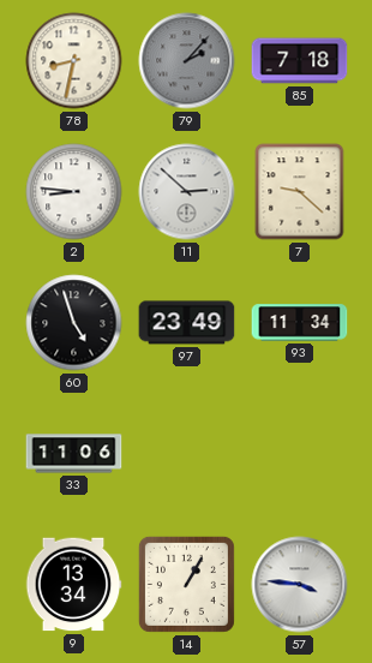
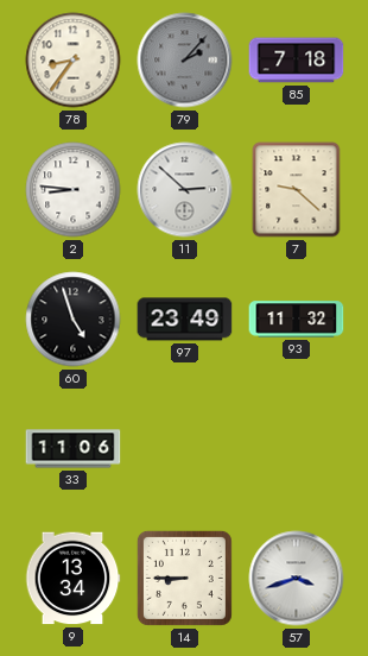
78: 8:32 -> 8:36 (74, 61)
93: 11:34 -> 11:32 (297, 320)
14: 1:05 -> 8:45 (184, 578)
57: 3:46 -> 3:42 (297, 579)
